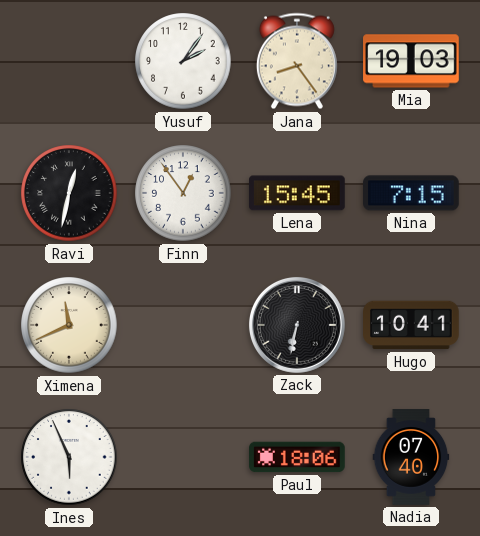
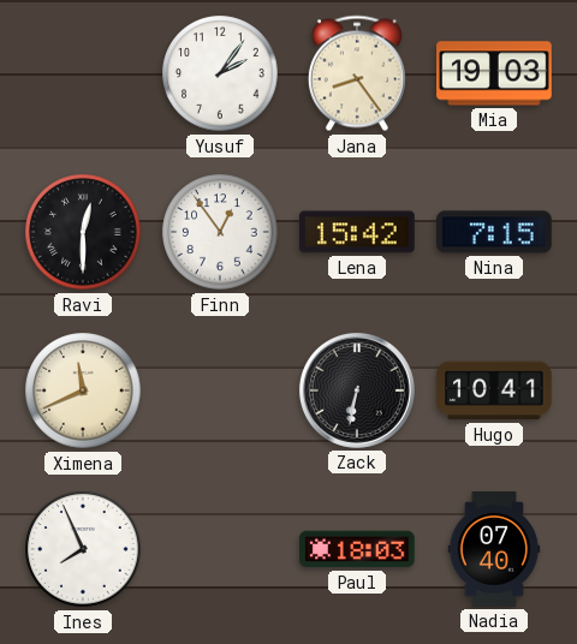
Ravi: 12:32 -> 12:30 (83, 232)
Lena: 15:45 -> 15:42 (358, 232)
Ines: 5:56 -> 7:56 (83, 549)
Paul: 18:06 -> 18:03 (357, 549)
